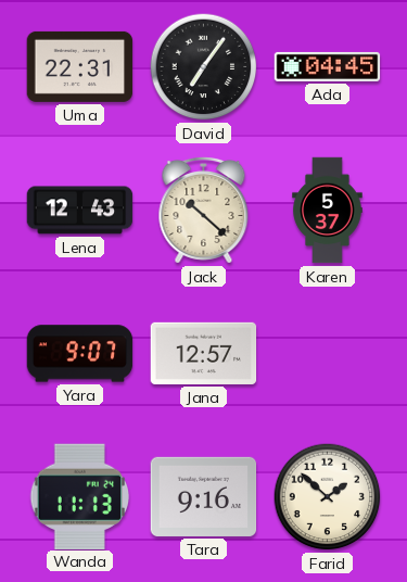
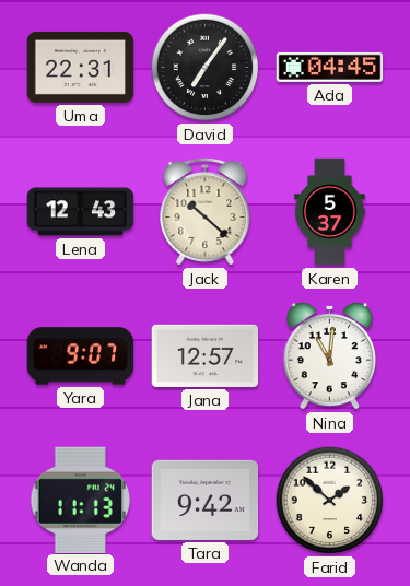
Nina: none -> 11:01 (330, 355)
Tara: 9:16 -> 9:42 (206, 500)
